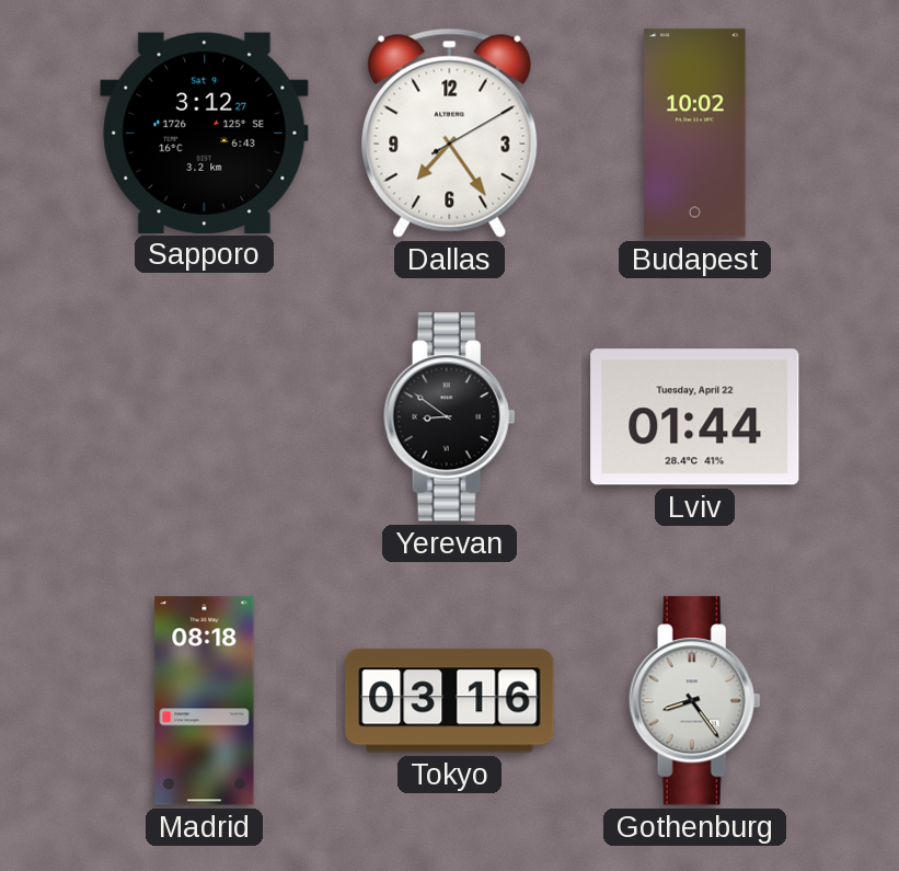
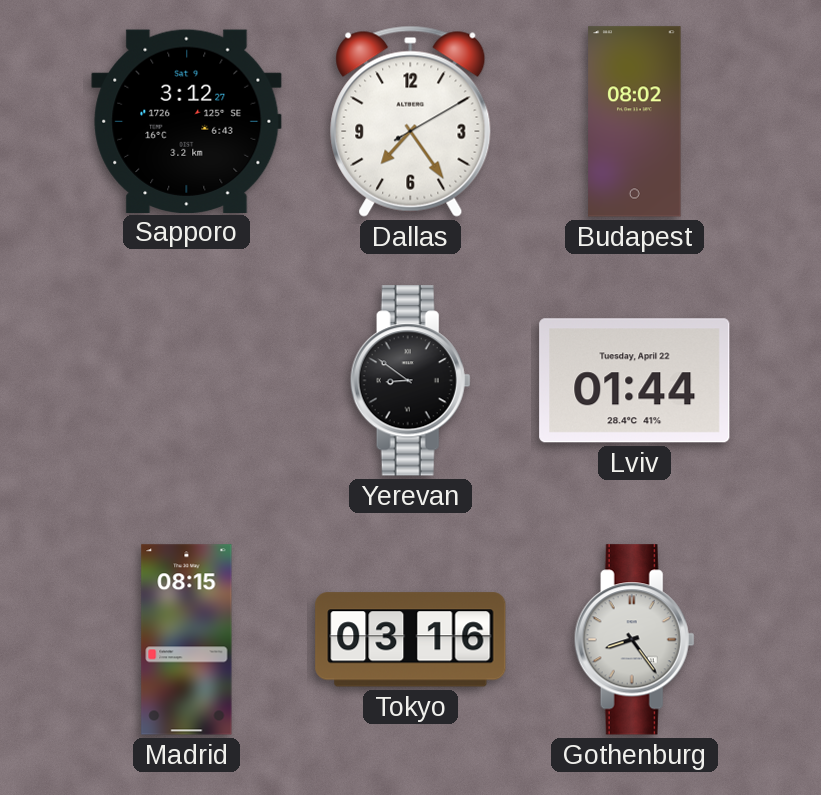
Budapest: 10:02 -> 08:02 (635, 122)
Madrid: 08:18 -> 08:15 (187, 640)
